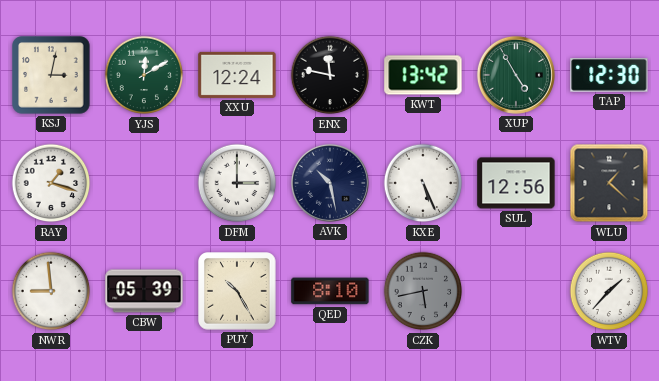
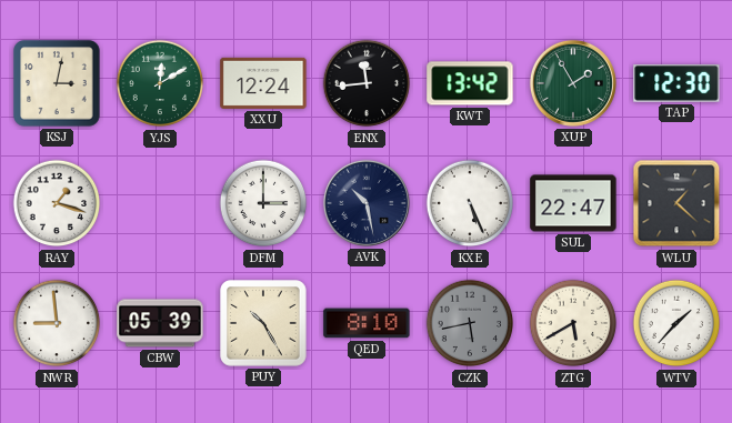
ENX: 11:47 -> 11:44 (367, 83)
XUP: 4:55 -> 1:55 (573, 83)
SUL: 12:56 -> 22:47 (573, 203)
ZTG: none -> 5:40 (573, 323)
